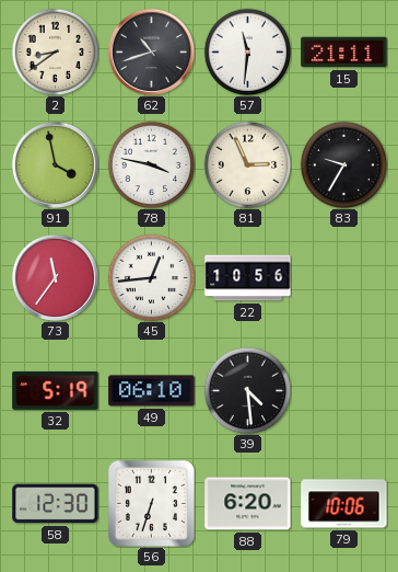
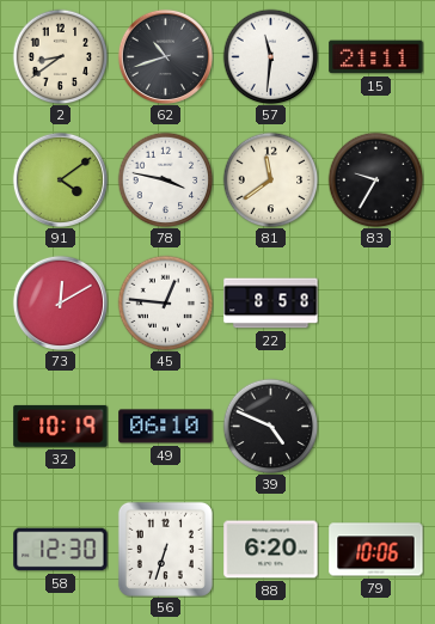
91: 3:58 -> 4:09 (60, 179)
81: 2:56 -> 11:39 (270, 179)
73: 11:36 -> 12:10 (60, 302)
45: 12:44 -> 12:46 (165, 302)
22: 10:56 -> 8:58 (271, 304)
32: 5:19 -> 10:19 (61, 426)
39: 4:29 -> 4:49 (270, 426)
